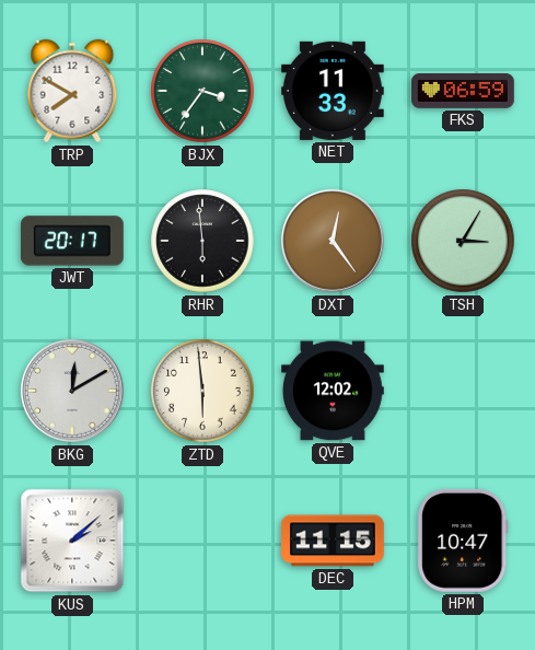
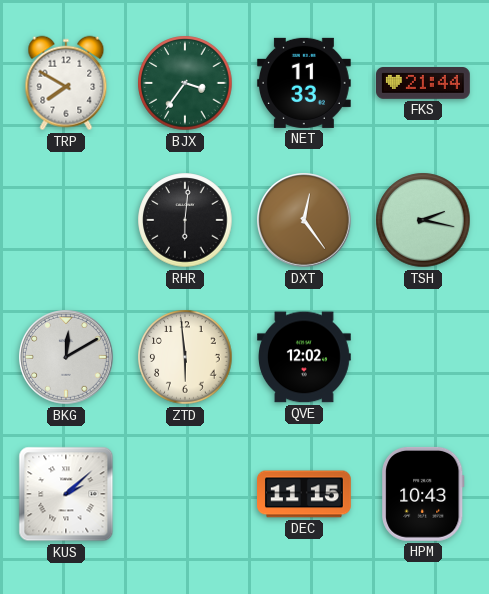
FKS: 06:59 -> 21:44 (424, 84)
JWT: 20:17 -> none (72, 241)
RHR: 5:59 -> 6:01 (185, 220)
TSH: 3:05 -> 2:17 (423, 220)
HPM: 10:47 -> 10:43 (423, 494)
